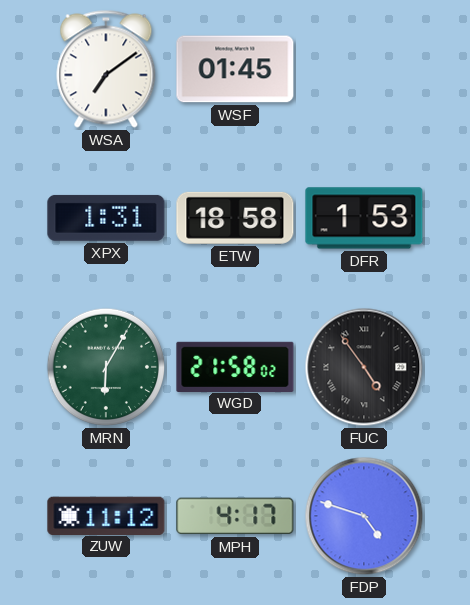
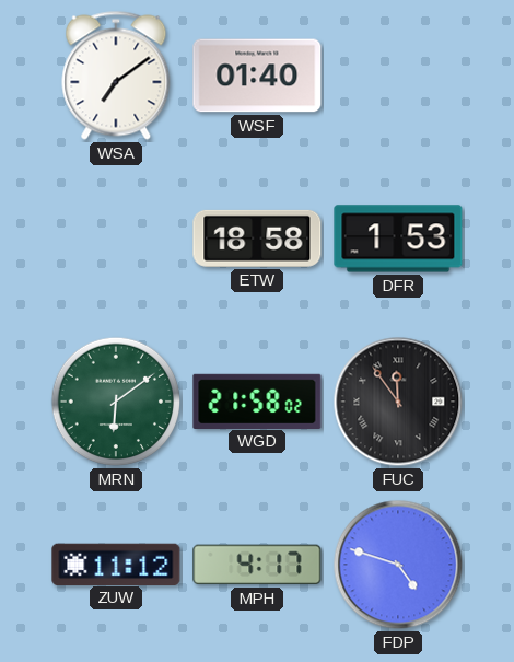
WSF: 01:45 -> 01:40 (257, 76)
XPX: 1:31 -> none (106, 218)
MRN: 6:05 -> 6:09 (116, 402)
FUC: 4:54 -> 11:54 (398, 402)
